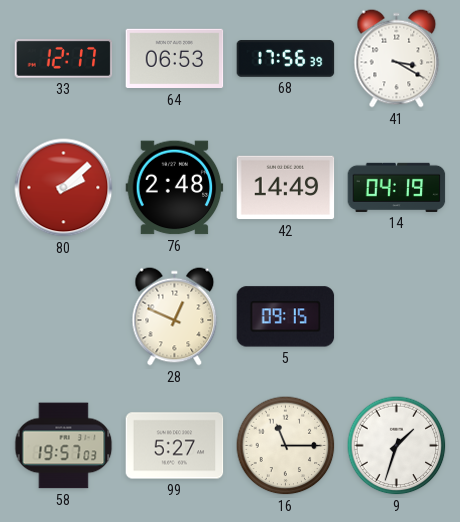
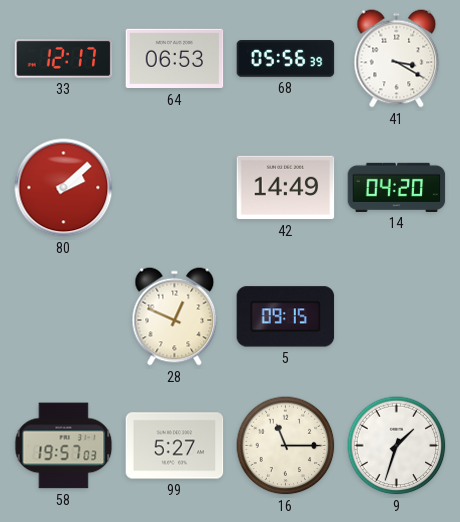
68: 17:56 -> 05:56 (286, 59)
76: 2:48 -> none (175, 188)
14: 04:19 -> 04:20 (397, 187)
